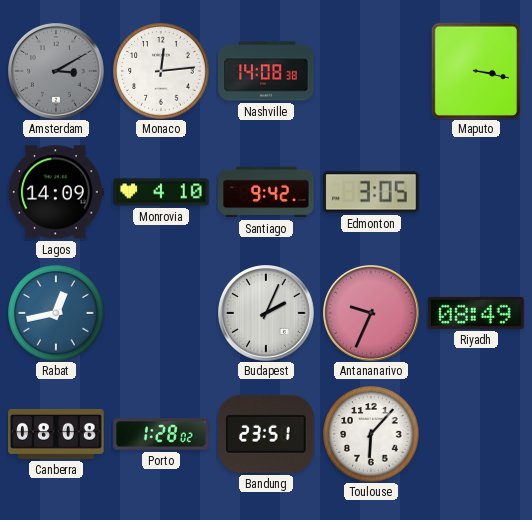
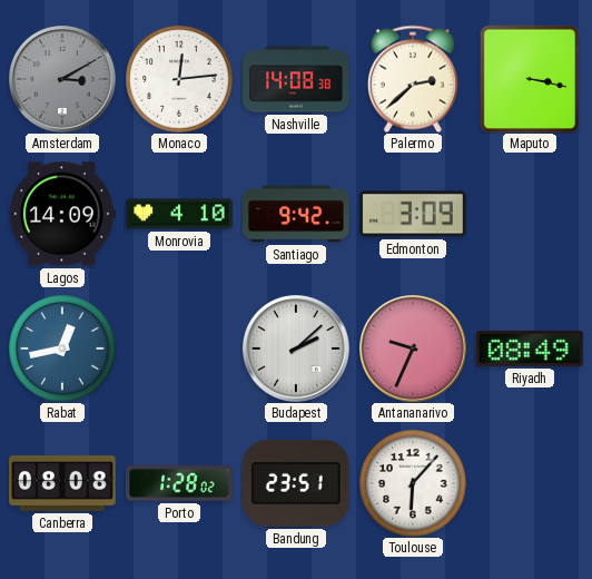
Palermo: none -> 2:38 (413, 79)
Edmonton: 3:05 -> 3:09 (413, 214)
Budapest: 2:04 -> 2:08 (297, 350)
